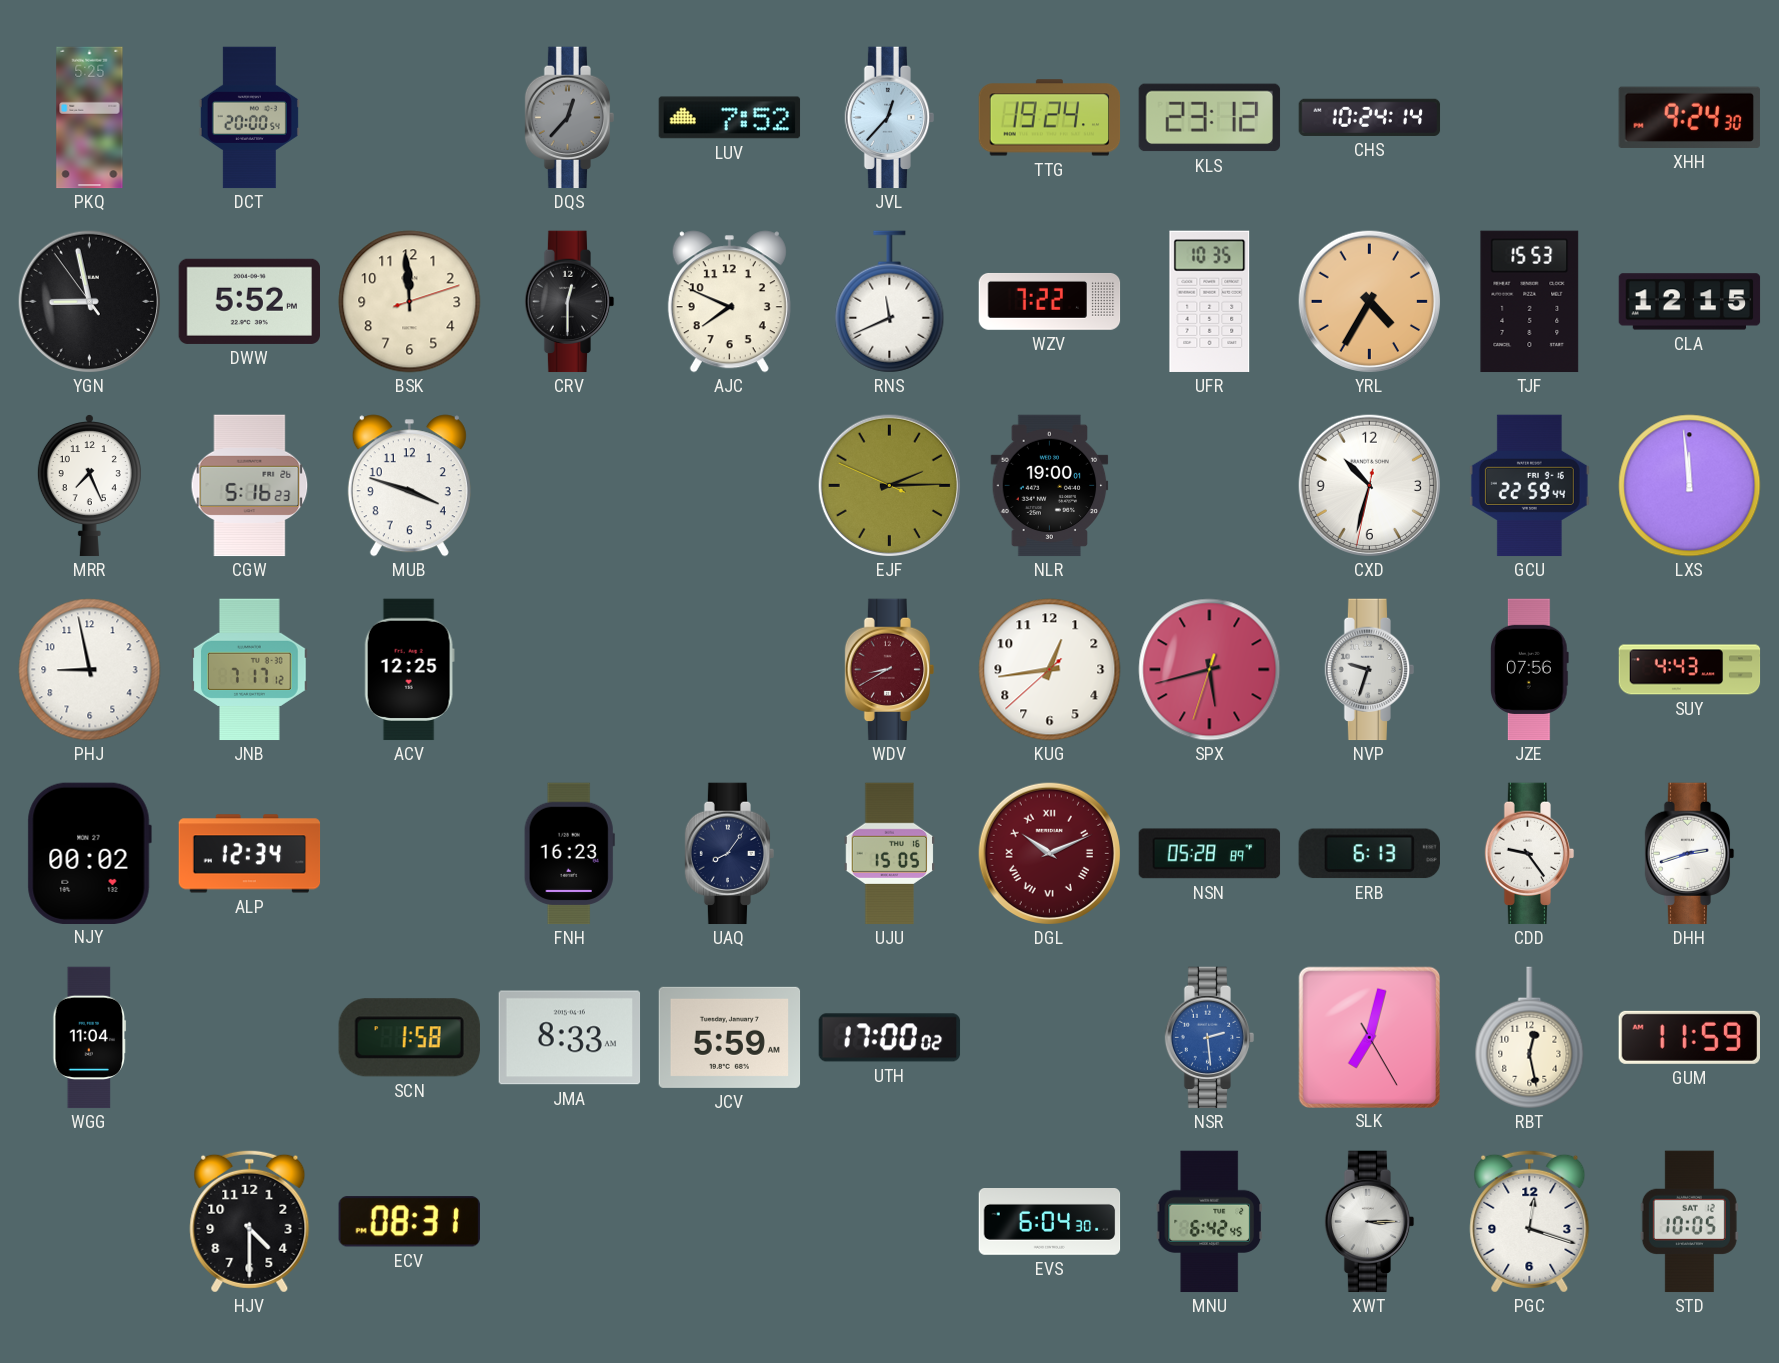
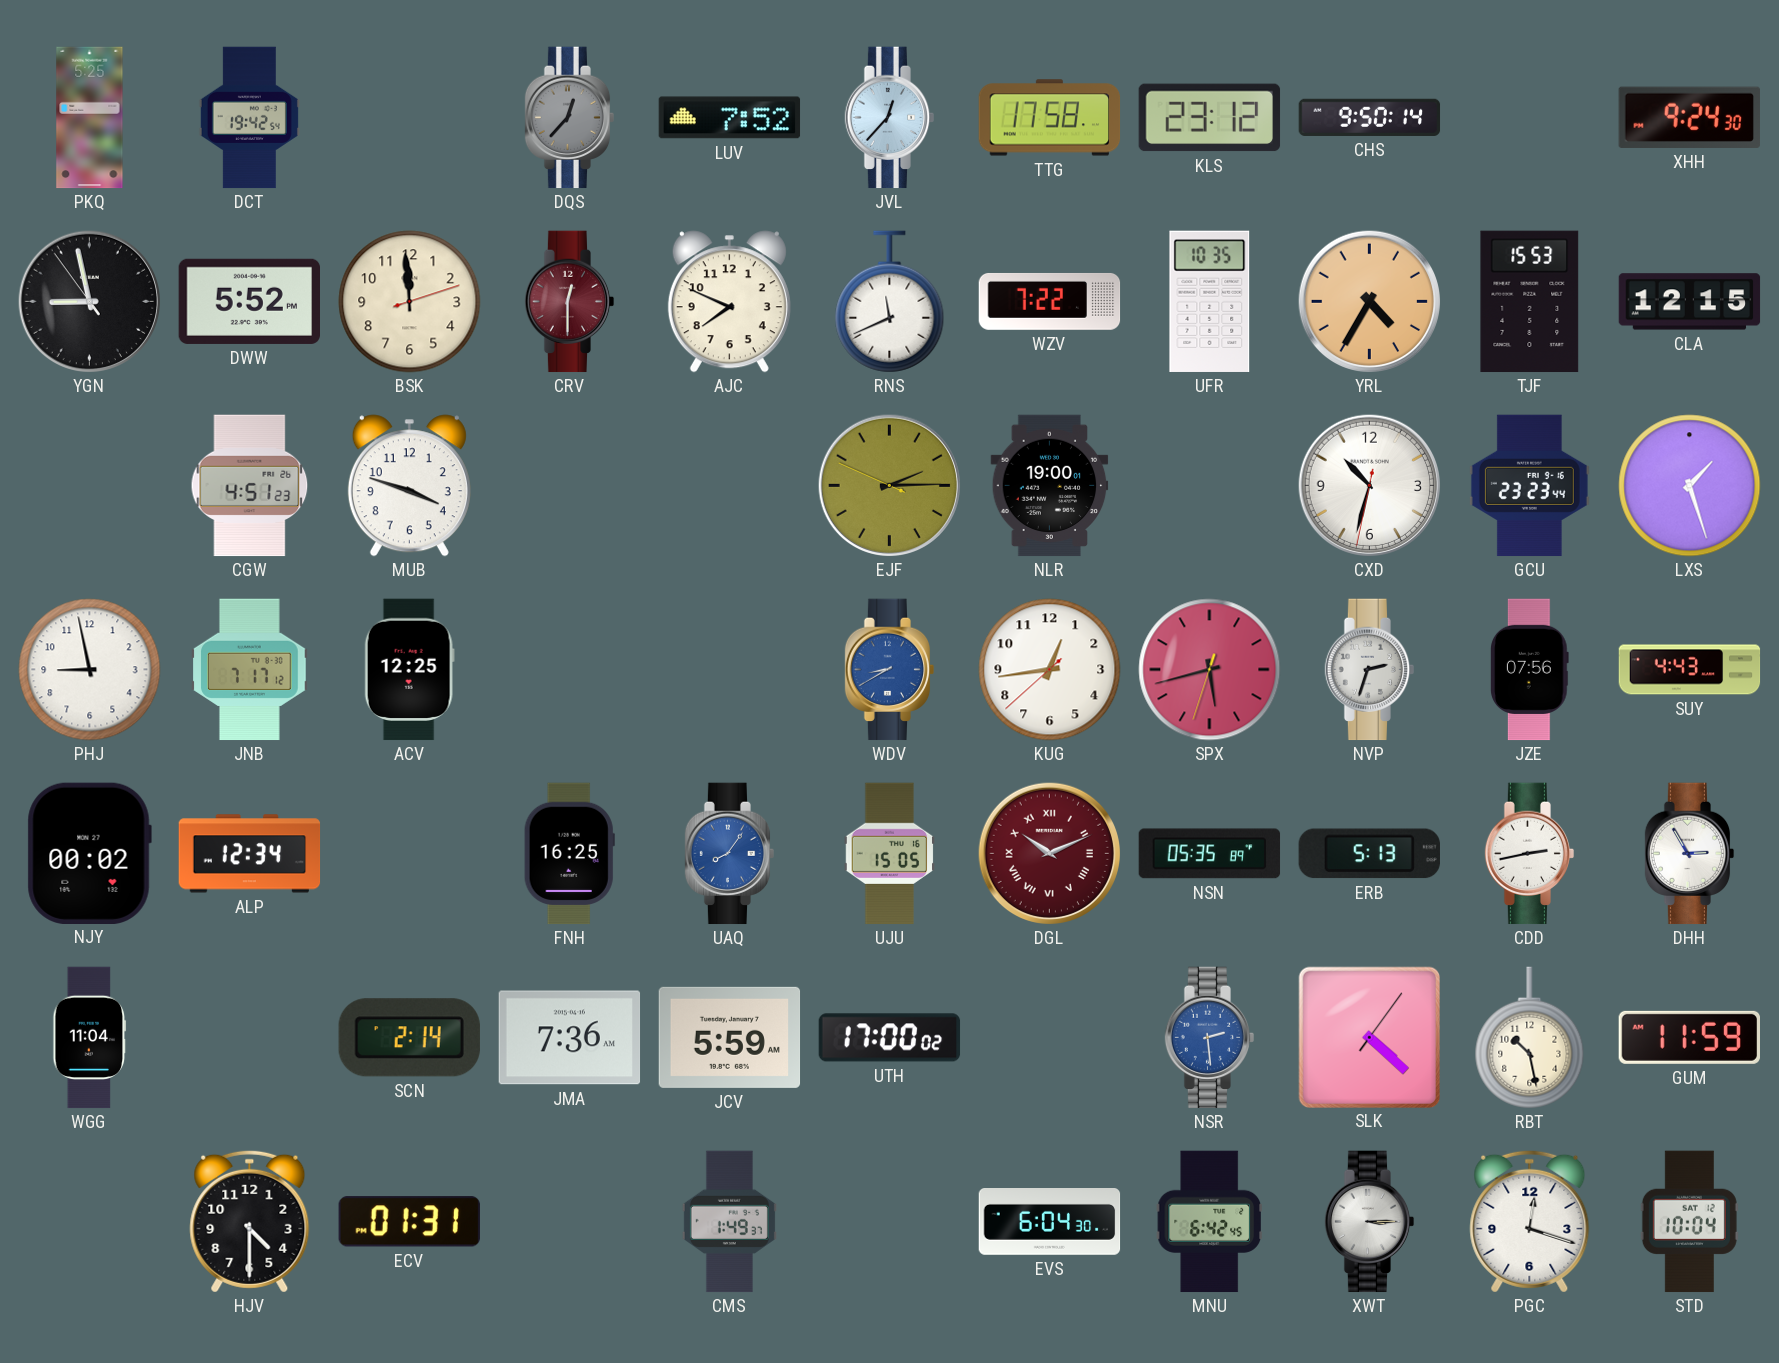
DCT: 20:00 -> 19:42 (249, 118)
TTG: 19:24 -> 17:58 (1050, 118)
CHS: 10:24 -> 9:50 (1370, 117)
CRV dial: black -> burgundy (570, 302)
MRR: 7:26 -> none (89, 486)
CGW: 5:16 -> 4:51 (250, 486)
GCU: 22:59 -> 23:23 (1529, 486)
LXS: 11:59 -> 1:27 (1690, 486)
WDV dial: burgundy -> blue (890, 670)
NVP: 9:33 -> 2:33 (1370, 670)
FNH: 16:23 -> 16:25 (569, 854)
UAQ dial: navy -> blue (730, 854)
NSN: 05:28 -> 05:35 (1210, 854)
ERB: 6:13 -> 5:13 (1369, 854)
CDD: 9:24 -> 2:43 (1530, 854)
DHH: 2:42 -> 2:55 (1690, 854)
SCN: 1:58 -> 2:14 (409, 1038)
JMA: 8:33 -> 7:36 (570, 1038)
SLK: 7:02 -> 4:22 (1369, 1037)
RBT: 12:28 -> 10:28 (1530, 1038)
ECV: 08:31 -> 01:31 (409, 1222)
CMS: none -> 1:49 (729, 1222)
STD: 10:05 -> 10:04 (1689, 1222)
